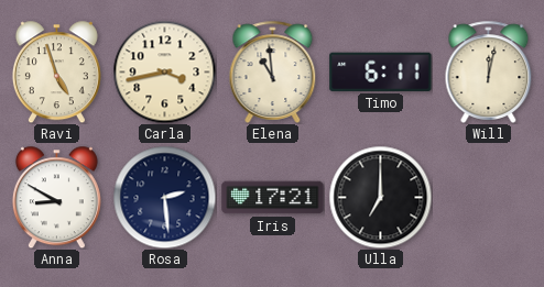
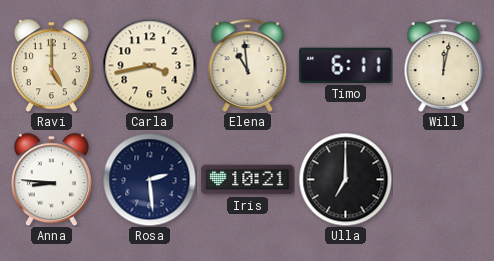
Ravi: 4:57 -> 5:00 (51, 65)
Anna: 8:50 -> 8:46 (51, 179)
Iris: 17:21 -> 10:21 (248, 180)
